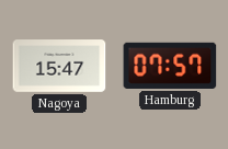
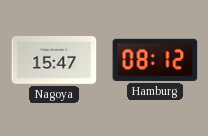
Hamburg: 07:57 -> 08:12 (155, 60)
